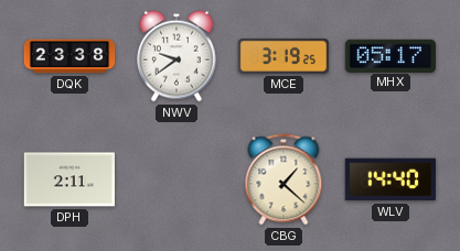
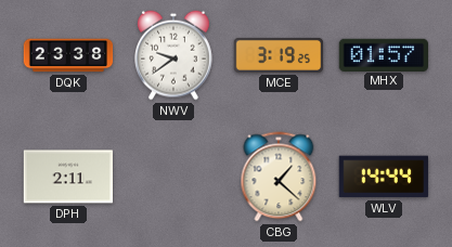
MHX: 05:17 -> 01:57 (383, 54)
WLV: 14:40 -> 14:44 (384, 177)
